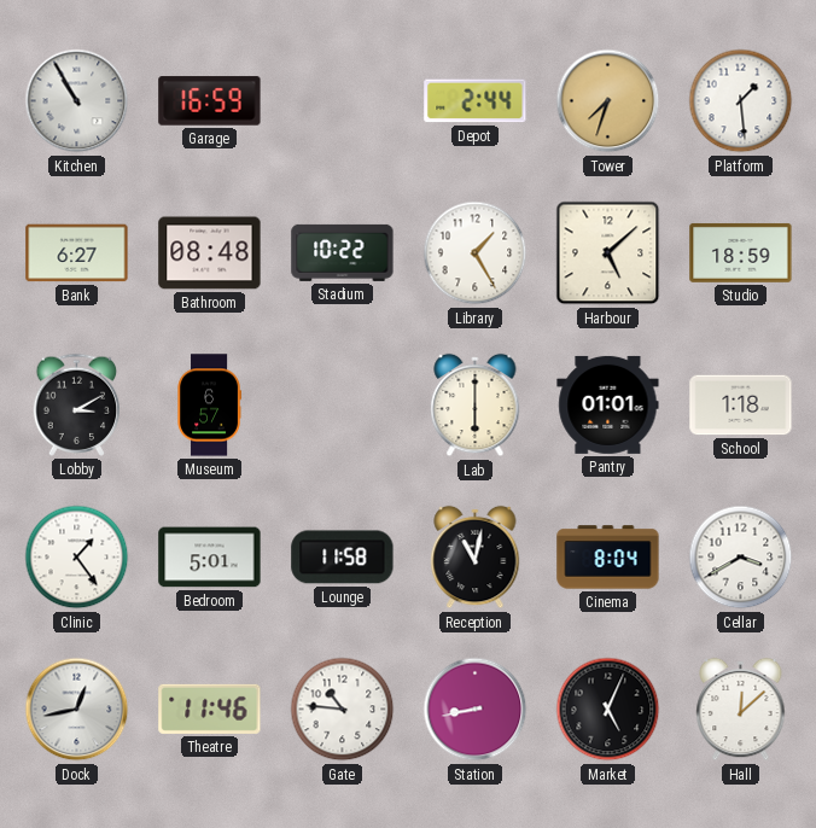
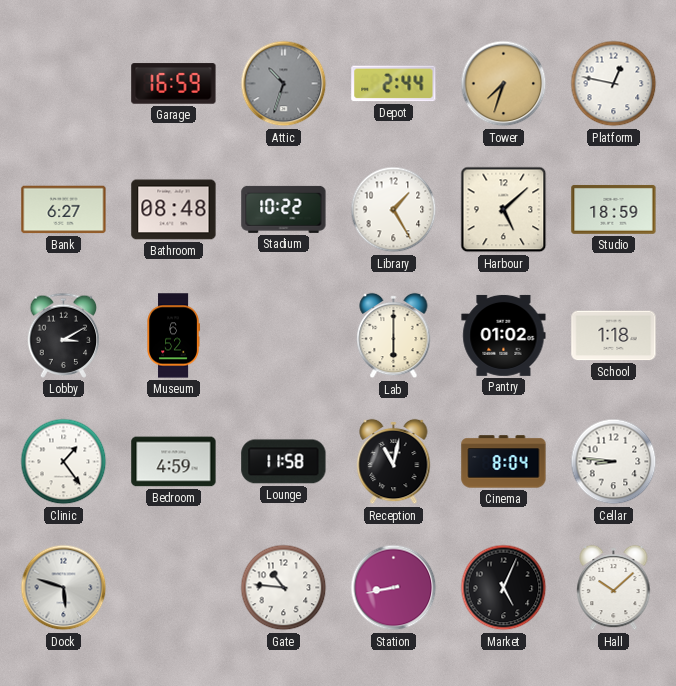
Kitchen: 10:55 -> none (77, 101)
Attic: none -> 10:33 (284, 84)
Platform: 1:29 -> 12:47 (614, 84)
Museum: 6:57 -> 6:52 (173, 336)
Pantry: 01:01 -> 01:02 (504, 335)
Bedroom: 5:01 -> 4:59 (174, 462)
Cellar: 3:40 -> 8:46 (614, 462)
Dock: 12:43 -> 5:48 (64, 588)
Theatre: 11:46 -> none (210, 709)
Hall: 12:08 -> 10:08 (614, 588)
